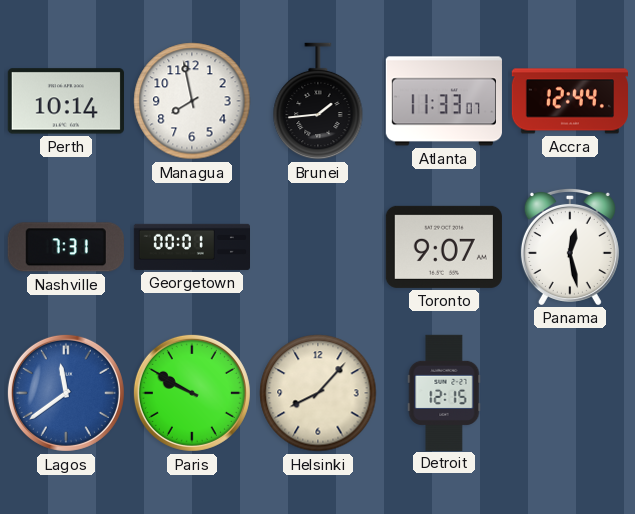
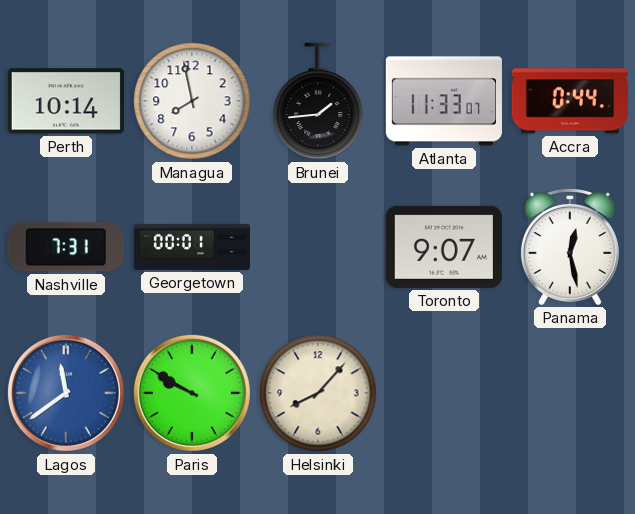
Accra: 12:44 -> 0:44 (569, 101)
Detroit: 12:15 -> none (444, 392)
